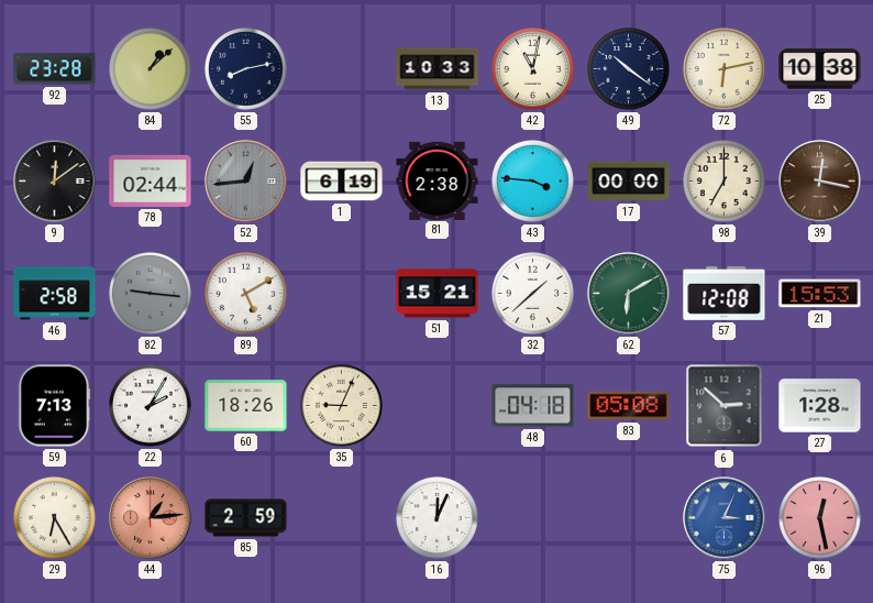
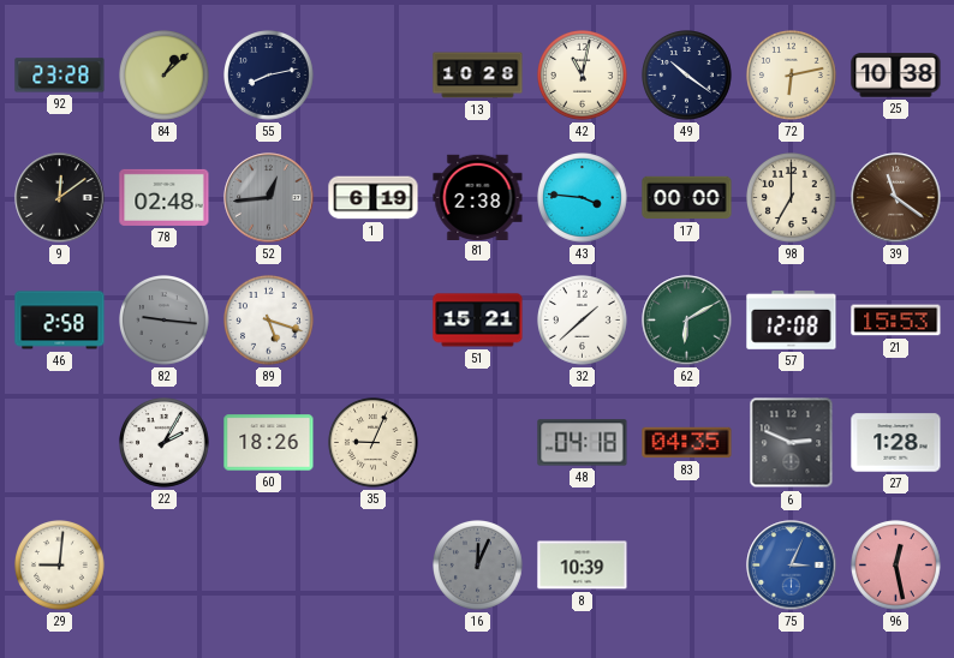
13: 10:33 -> 10:28 (478, 76)
78: 02:44 -> 02:48 (165, 197)
39: 12:17 -> 11:21 (896, 198)
89: 5:10 -> 5:18 (269, 321)
59: 7:13 -> none (54, 406)
83: 05:08 -> 04:35 (687, 443)
6: 2:52 -> 2:49 (792, 443)
29: 6:25 -> 9:01 (60, 566)
44: 1:14 -> none (151, 518)
85: 2:59 -> none (246, 518)
16 dial: white -> grey (478, 566)
8: none -> 10:39 (583, 566)
